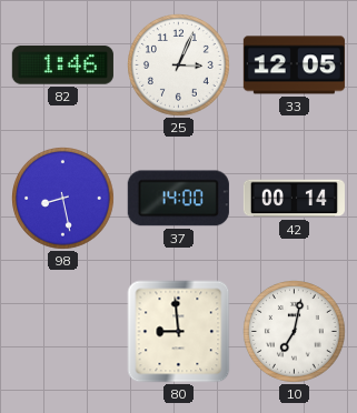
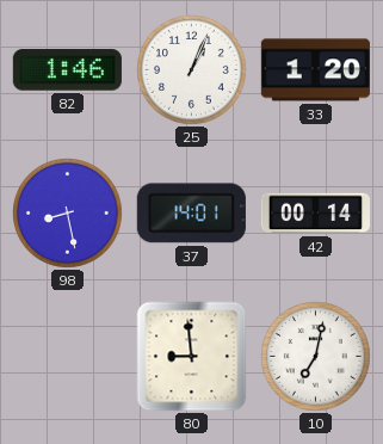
25: 3:04 -> 1:04 (192, 70)
33: 12:05 -> 1:20 (315, 70)
37: 14:00 -> 14:01 (191, 214)
